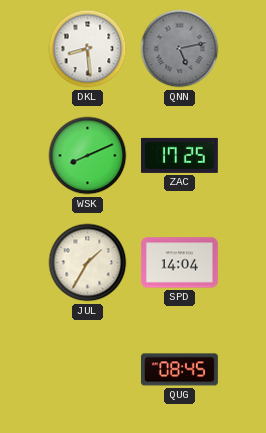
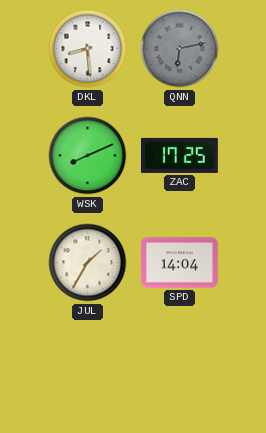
QNN: 5:13 -> 6:13 (180, 49)
QUG: 08:45 -> none (179, 370)
